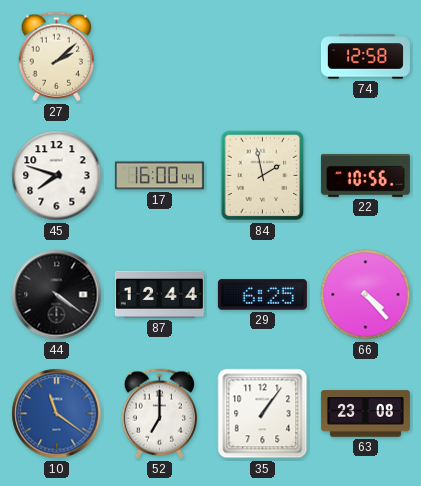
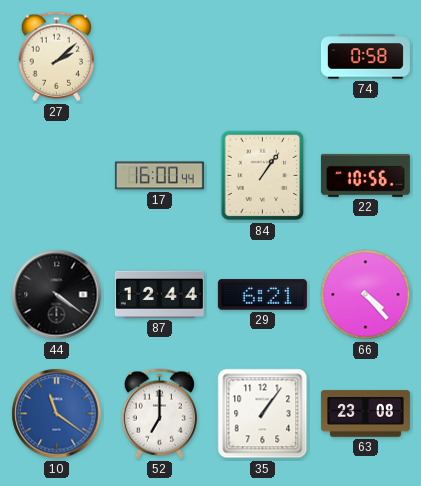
74: 12:58 -> 0:58 (365, 57)
45: 7:48 -> none (57, 176)
84: 1:58 -> 1:06 (263, 176)
29: 6:25 -> 6:21 (262, 295)
